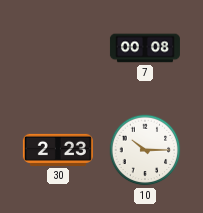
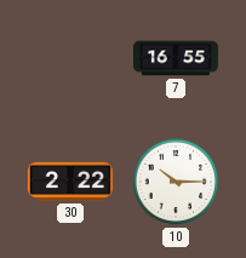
7: 00:08 -> 16:55 (176, 58)
30: 2:23 -> 2:22 (70, 182)
